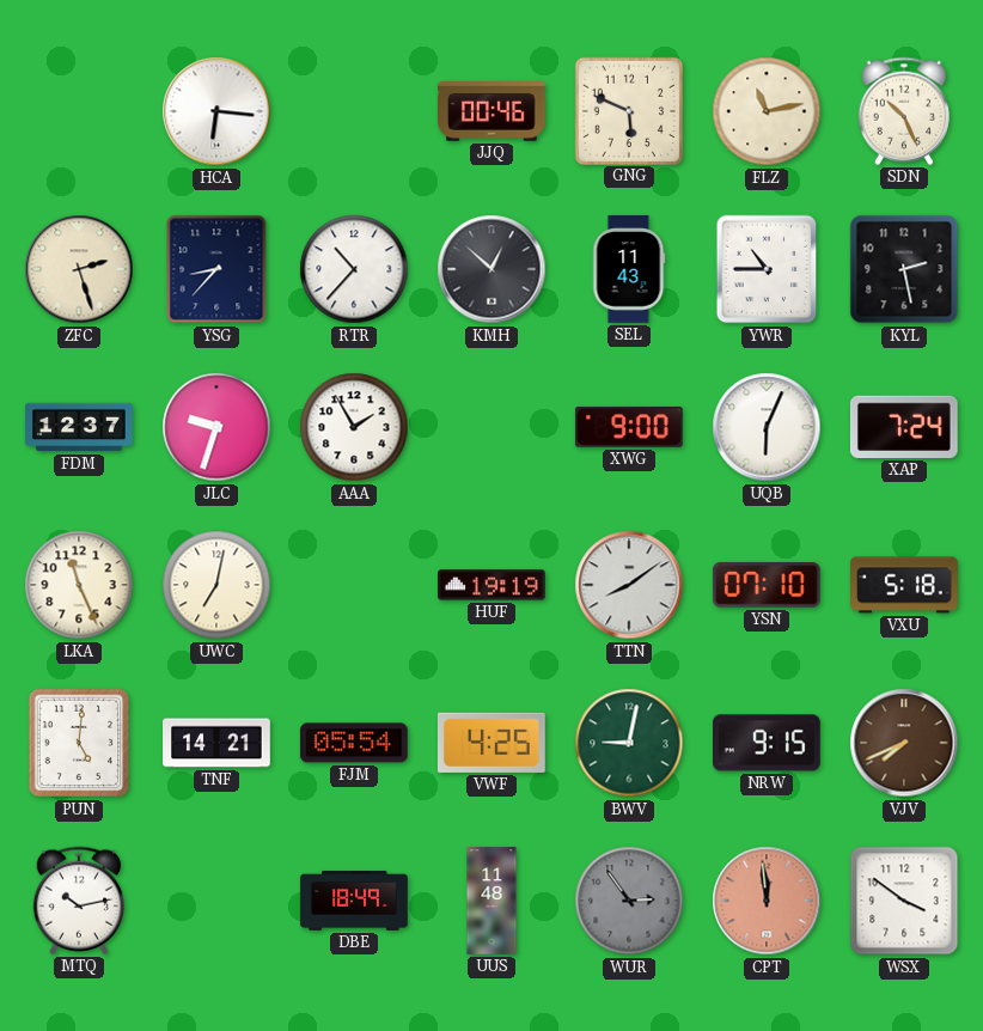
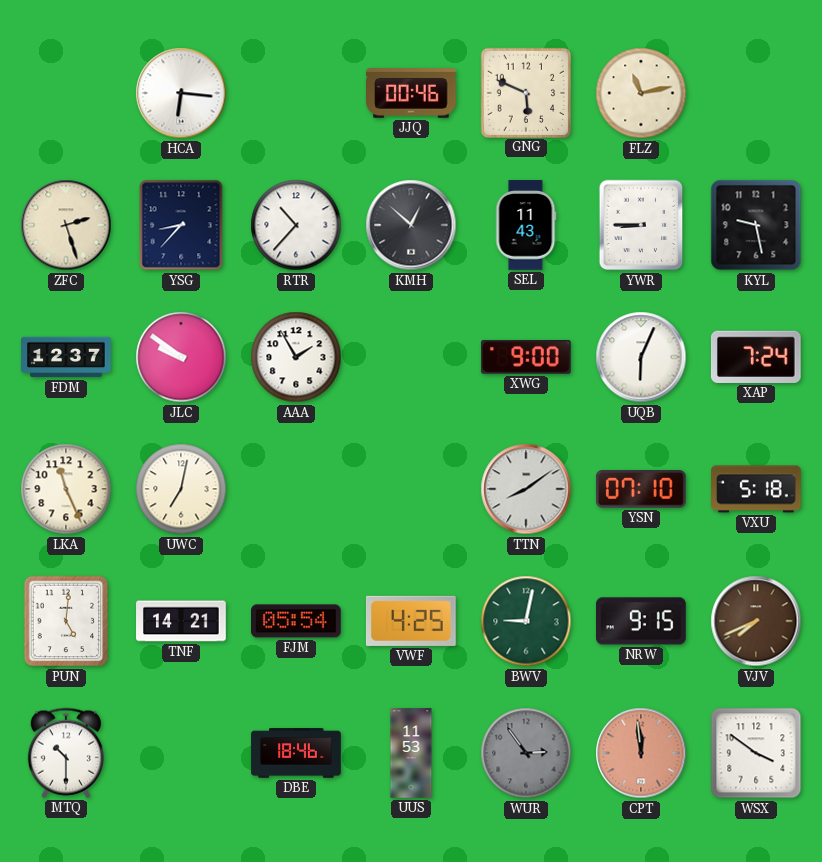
SDN: 10:26 -> none (903, 111)
YWR: 10:45 -> 8:45 (641, 225)
KYL: 2:28 -> 9:28 (756, 225)
JLC: 9:33 -> 9:51 (181, 357)
HUF: 19:19 -> none (491, 585)
MTQ: 10:13 -> 10:30 (65, 753)
DBE: 18:49 -> 18:46 (296, 753)
UUS: 11:48 -> 11:53 (411, 753)
